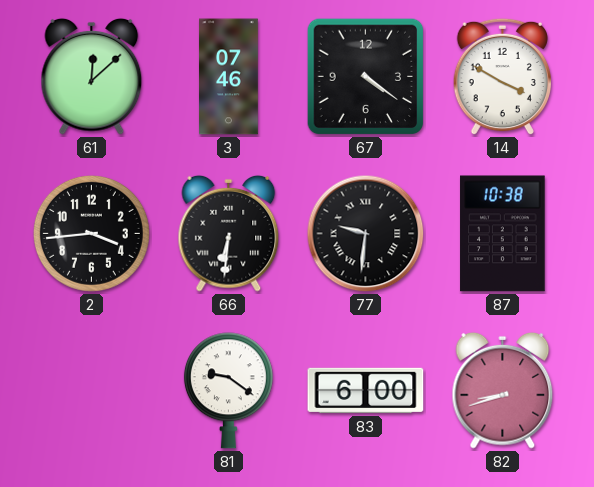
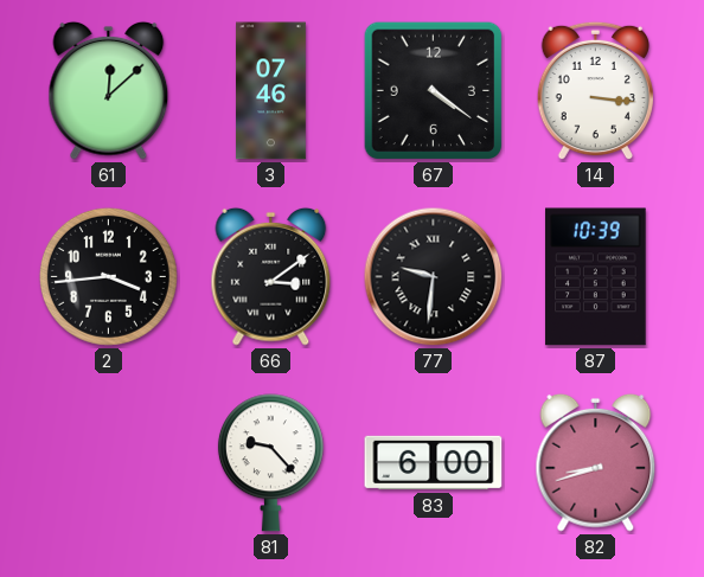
14: 3:50 -> 3:16 (595, 91)
66: 6:31 -> 3:09 (271, 276)
87: 10:38 -> 10:39 (596, 277)
81: 9:21 -> 9:23 (270, 463)
